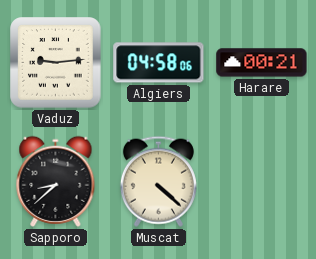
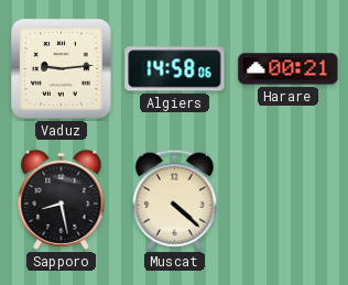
Algiers: 04:58 -> 14:58 (175, 69)
Sapporo: 8:38 -> 8:28 (62, 199)
